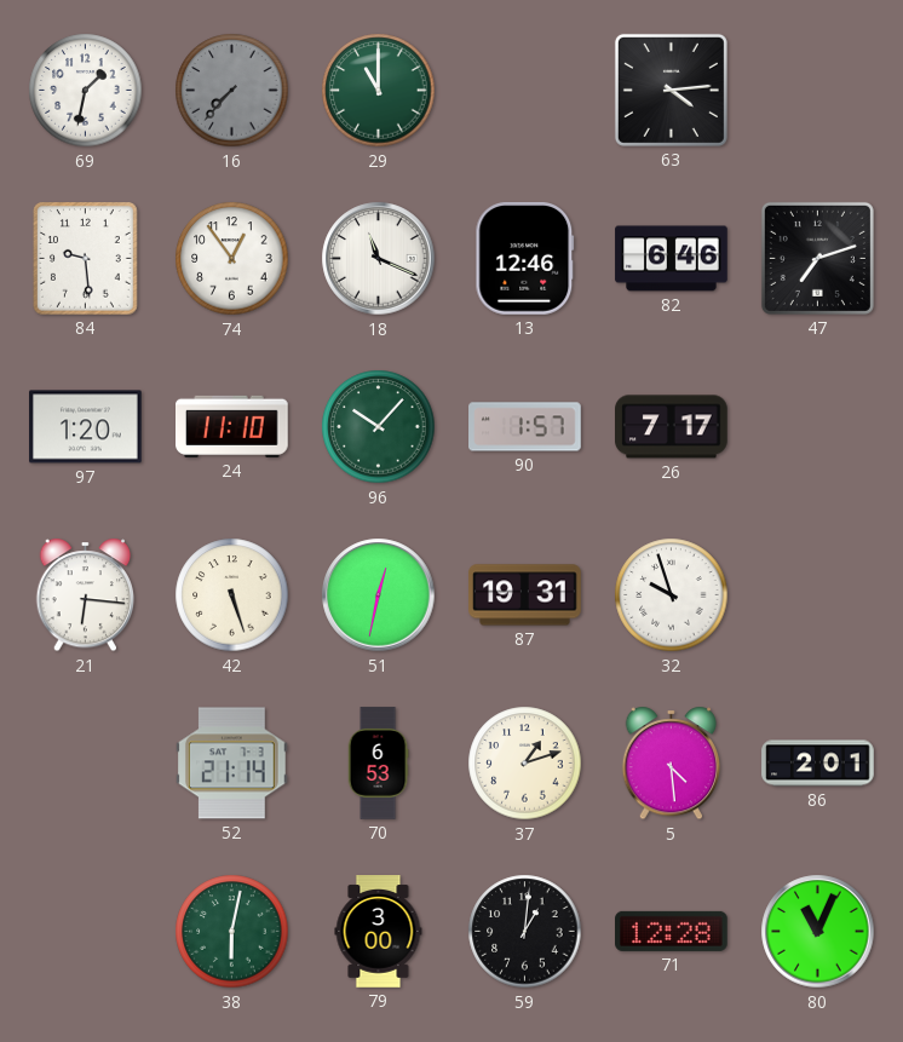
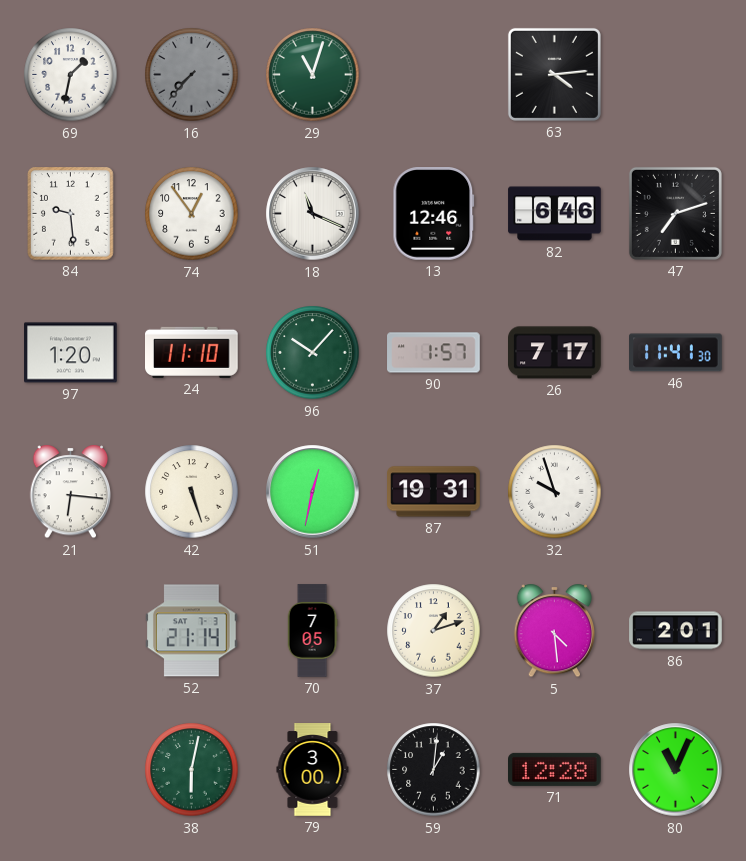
29: 11:00 -> 11:03 (313, 75)
46: none -> 11:41 (676, 353)
70: 6:53 -> 7:05 (312, 631)
